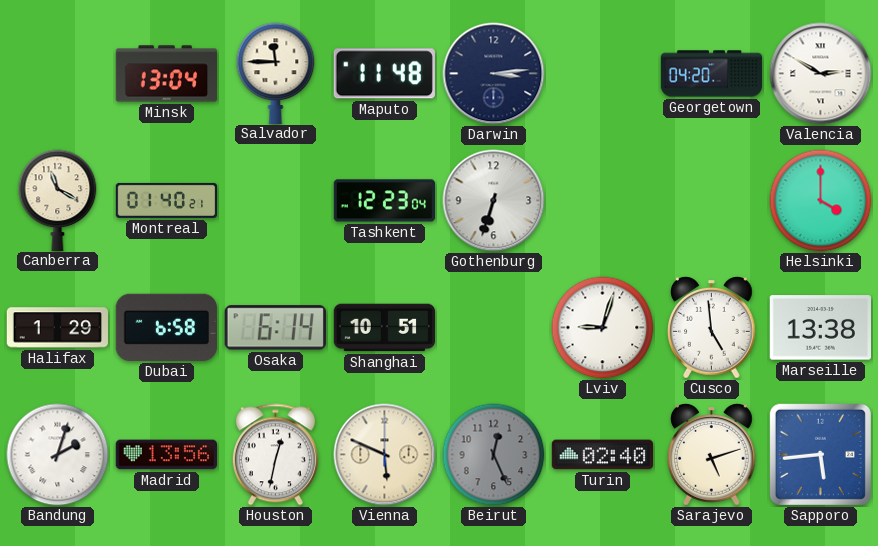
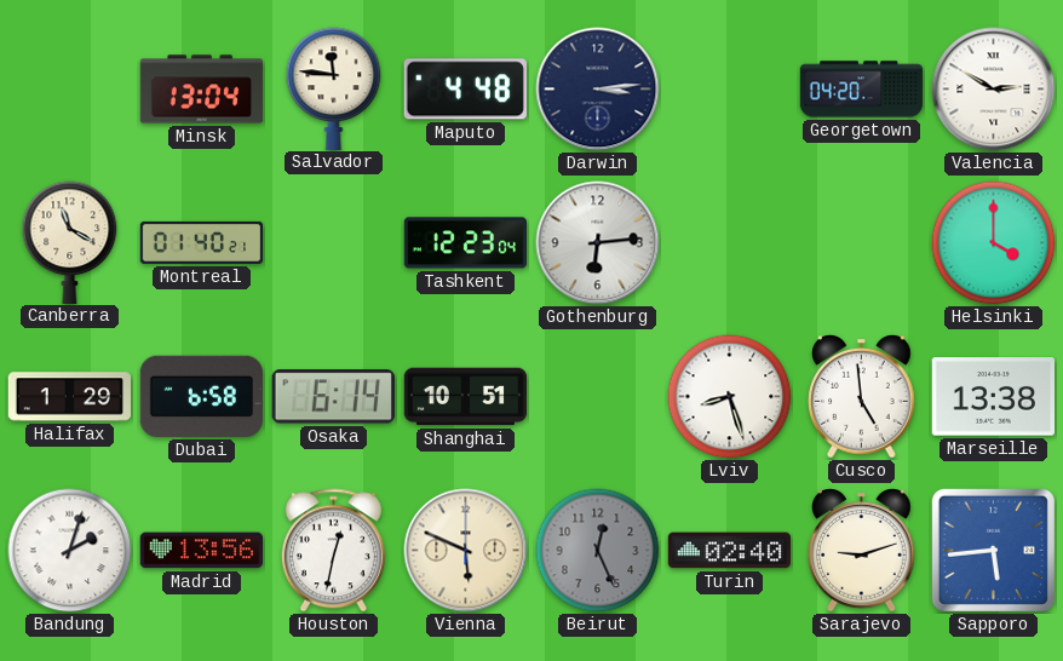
Salvador: 11:45 -> 11:46 (334, 88)
Maputo: 11:48 -> 4:48 (465, 90)
Gothenburg: 6:33 -> 6:14 (598, 243)
Lviv: 9:03 -> 8:27 (730, 397)
Sarajevo: 5:12 -> 9:12 (862, 551)
